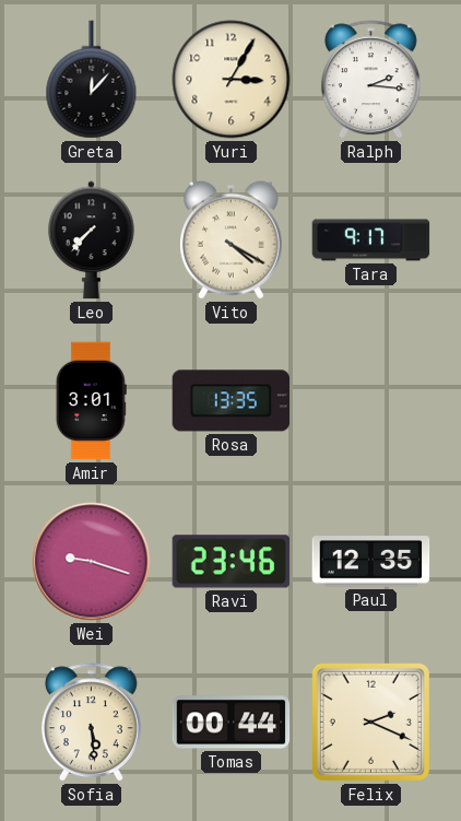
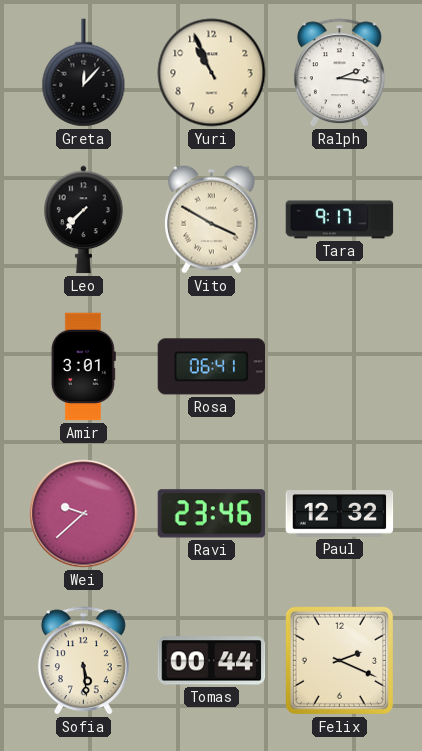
Yuri: 3:05 -> 10:56 (212, 73)
Vito: 4:20 -> 3:50 (212, 219)
Rosa: 13:35 -> 06:41 (212, 367)
Wei: 9:18 -> 9:38 (84, 514)
Paul: 12:35 -> 12:32 (340, 514)
